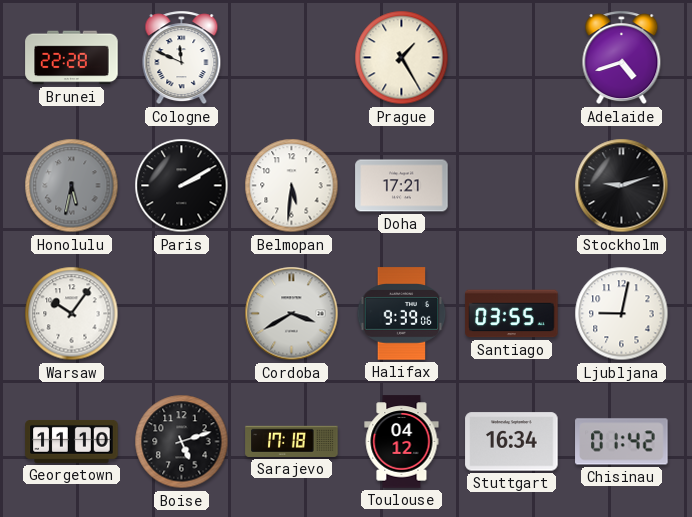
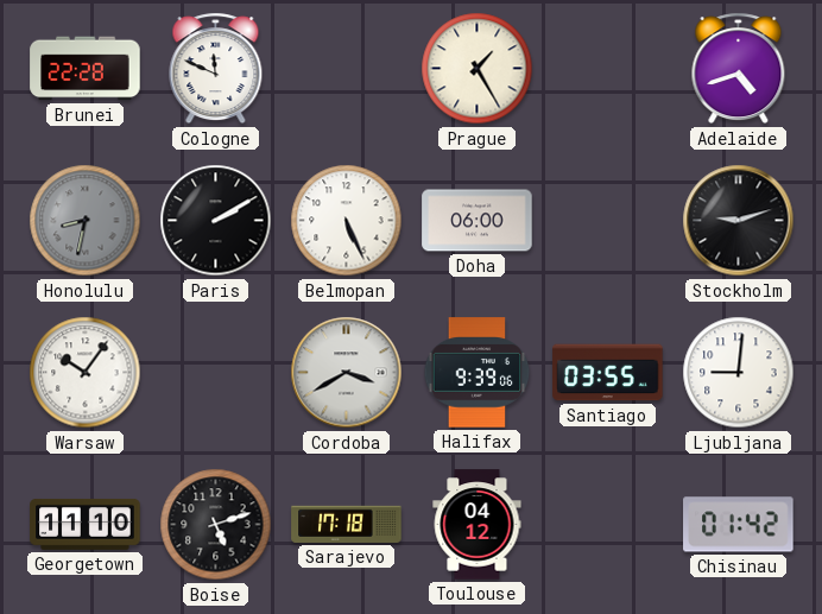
Honolulu: 5:32 -> 8:32 (86, 221)
Belmopan: 5:31 -> 5:26 (347, 221)
Doha: 17:21 -> 06:00 (478, 221)
Ljubljana: 9:02 -> 9:01 (739, 373)
Stuttgart: 16:34 -> none (512, 442)
